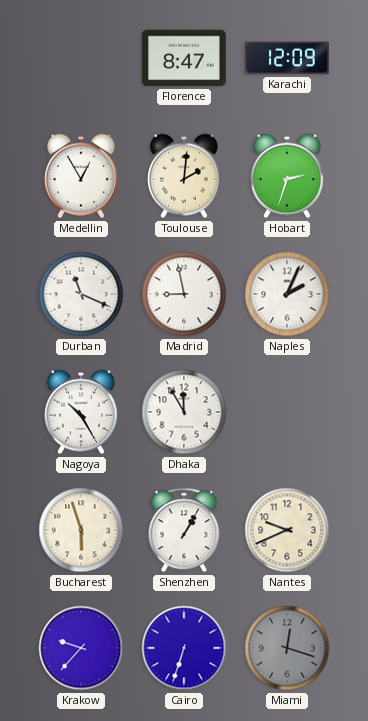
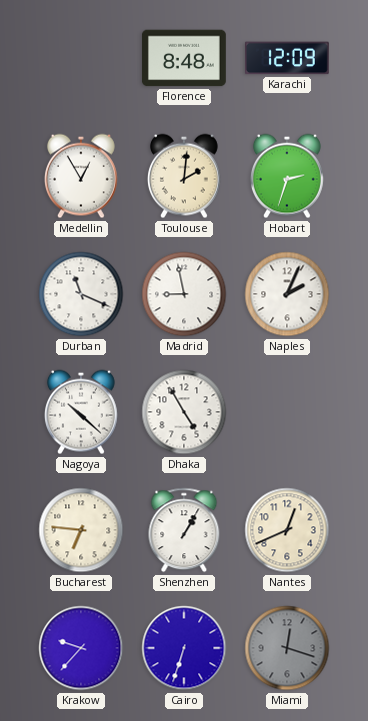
Florence: 8:47 -> 8:48 (184, 58)
Nagoya: 10:25 -> 10:22 (81, 412)
Dhaka: 11:55 -> 4:55 (184, 412)
Bucharest: 5:57 -> 6:46 (81, 530)
Nantes: 9:41 -> 12:41 (287, 530)
